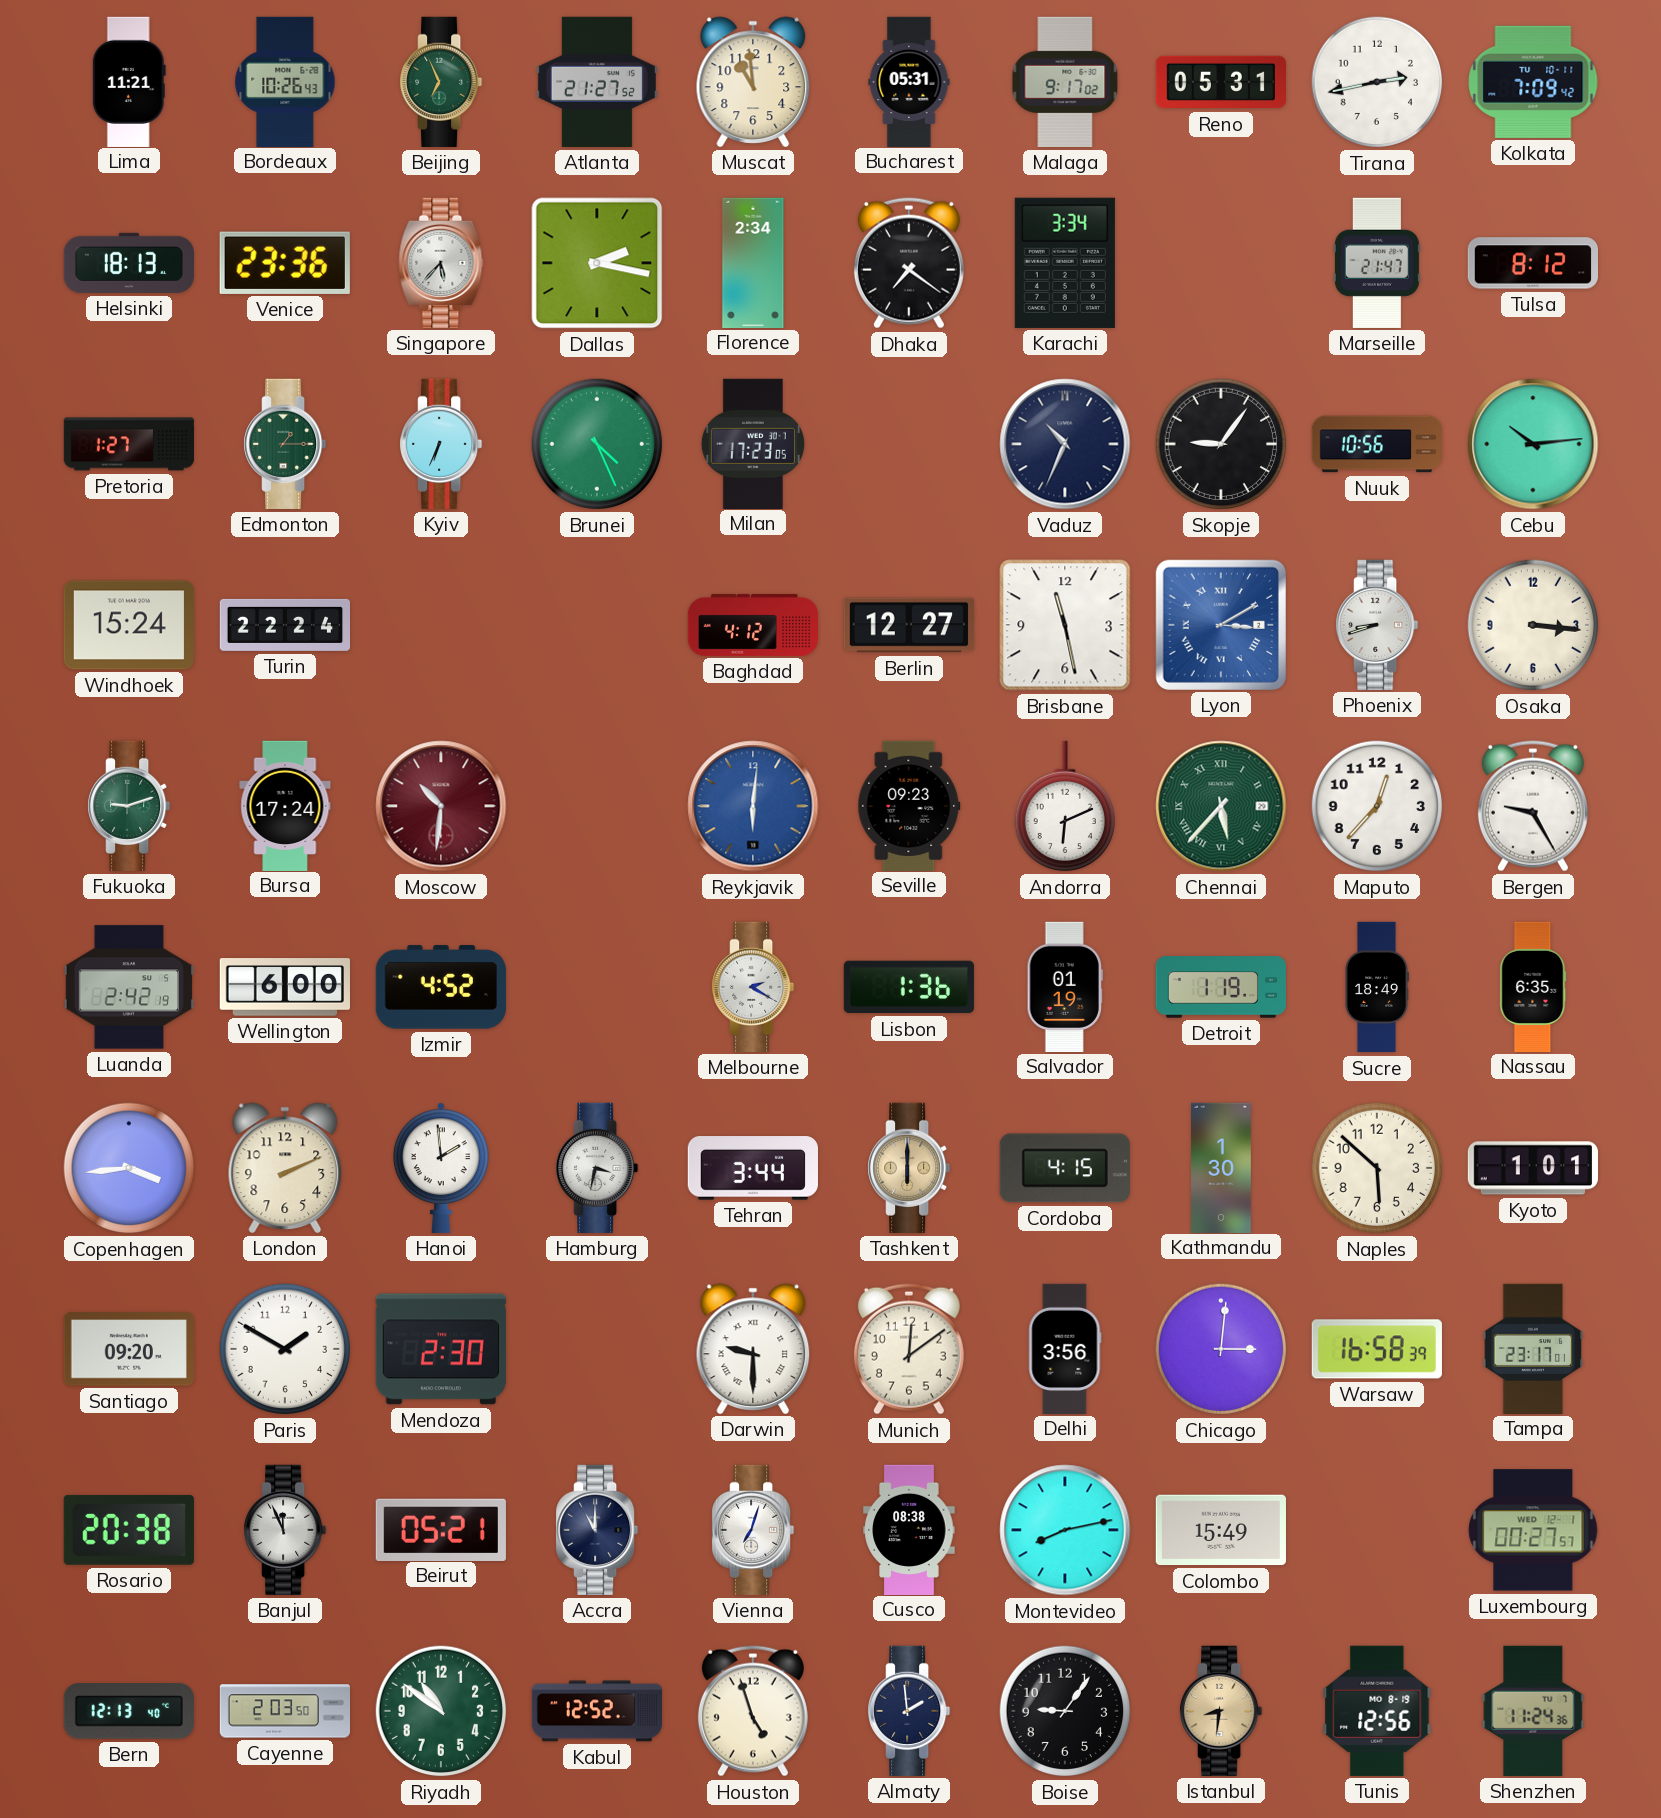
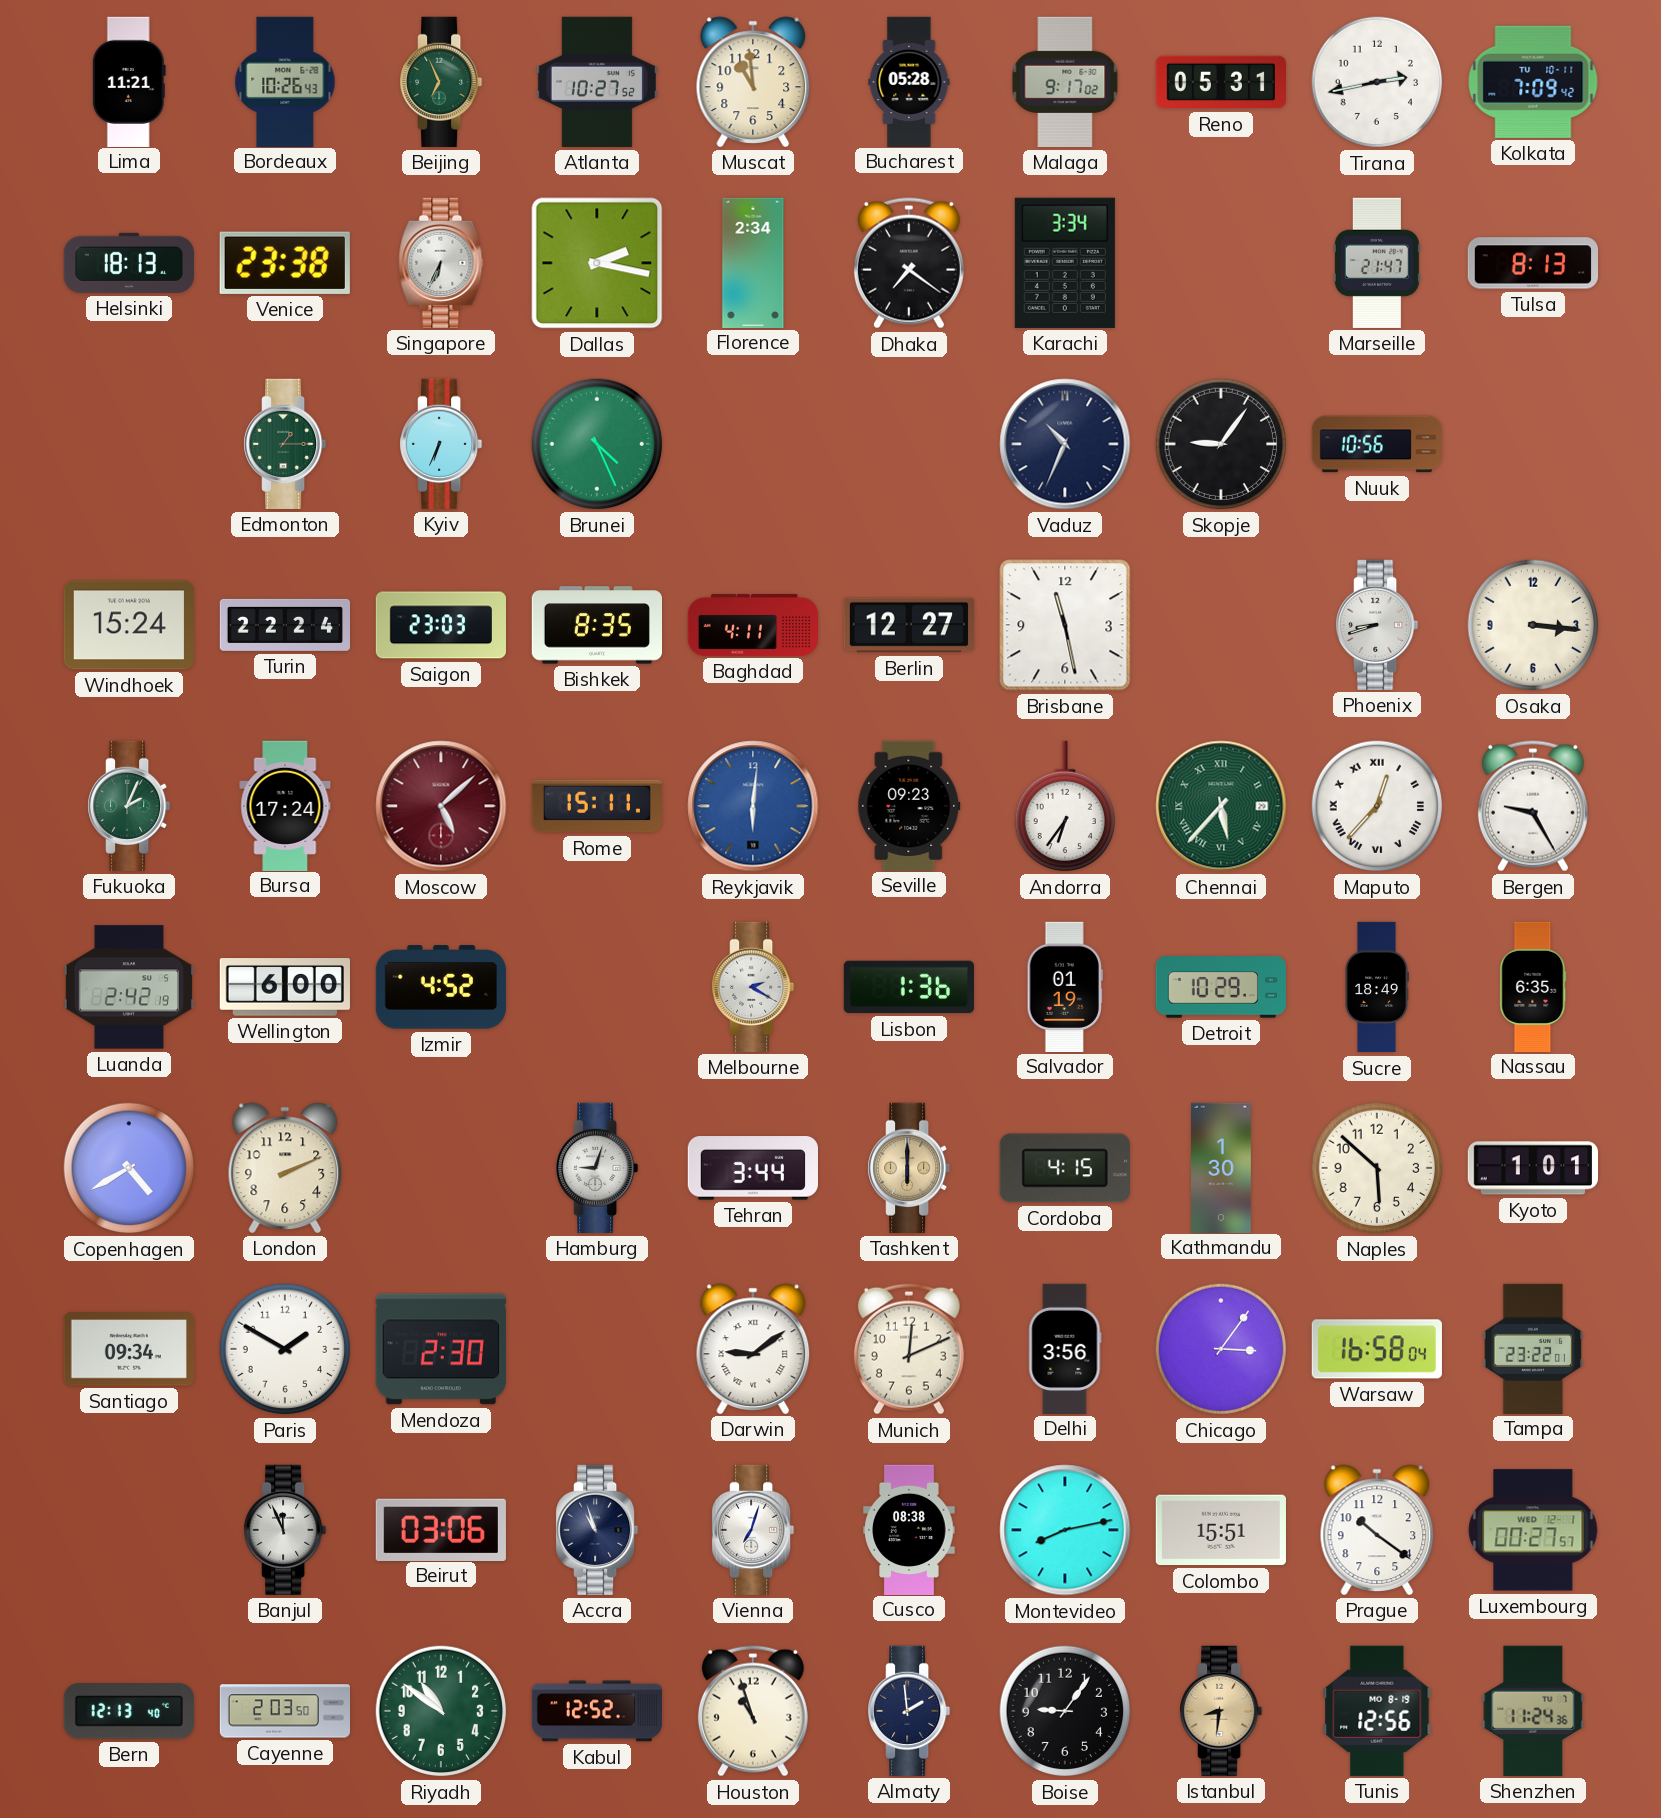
Atlanta: 21:27 -> 10:27 (597, 82)
Bucharest: 05:31 -> 05:28 (909, 81)
Venice: 23:36 -> 23:38 (285, 263)
Singapore: 5:37 -> 6:34 (441, 263)
Tulsa: 8:12 -> 8:13 (1532, 263)
Pretoria: 1:27 -> none (128, 444)
Milan: 17:23 -> none (753, 443)
Cebu: 10:14 -> none (1533, 444)
Saigon: none -> 23:03 (440, 625)
Bishkek: none -> 8:35 (596, 625)
Baghdad: 4:12 -> 4:11 (752, 625)
Lyon: 3:10 -> none (1221, 625)
Fukuoka: 9:12 -> 2:04 (129, 806)
Moscow: 10:31 -> 5:08 (441, 806)
Rome: none -> 15:11 (597, 806)
Andorra: 6:11 -> 6:36 (1065, 806)
Maputo numerals: Arabic -> Roman (1377, 806)
Detroit: 1:19 -> 10:29 (1220, 987)
Copenhagen: 3:44 -> 4:40 (129, 1168)
Hanoi: 1:59 -> none (441, 1168)
Hamburg: 3:32 -> 9:03 (597, 1168)
Santiago: 09:20 -> 09:34 (129, 1349)
Darwin: 9:30 -> 9:09 (753, 1349)
Munich: 12:09 -> 12:11 (909, 1349)
Chicago: 3:01 -> 3:06 (1221, 1349)
Warsaw: 16:58:39 -> 16:58:04 (1377, 1349)
Tampa: 23:17 -> 23:22 (1533, 1348)
Rosario: 20:38 -> none (129, 1530)
Beirut: 05:21 -> 03:06 (441, 1529)
Accra: 11:00 -> 10:57 (597, 1530)
Colombo: 15:49 -> 15:51 (1221, 1530)
Prague: none -> 10:21 (1377, 1530)
Houston: 4:57 -> 10:57 (753, 1711)
